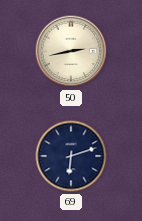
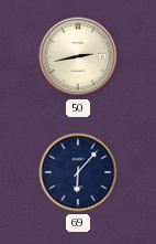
69: 6:12 -> 6:07 (78, 172)
